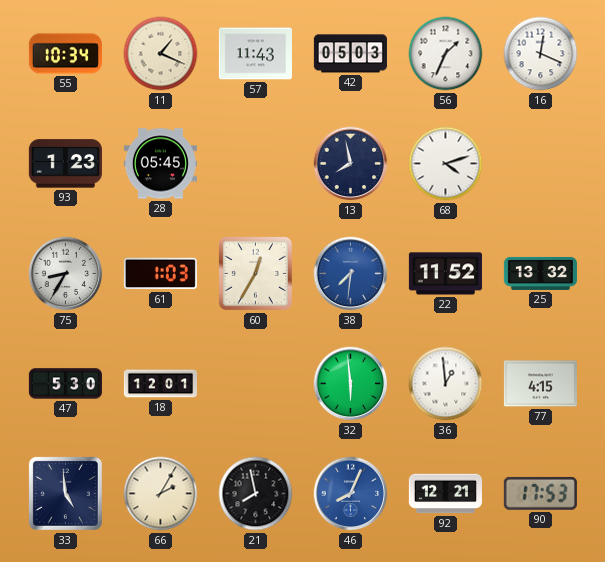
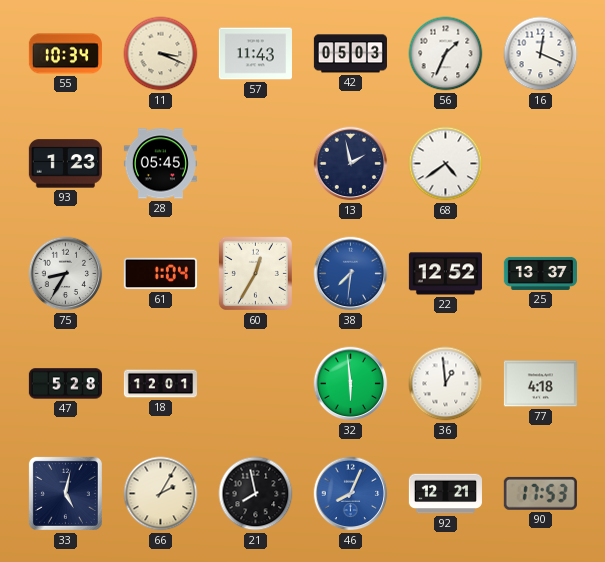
11: 1:19 -> 3:19 (161, 54)
13: 7:58 -> 1:58 (351, 164)
68: 4:12 -> 4:39 (446, 164)
61: 1:03 -> 1:04 (160, 274)
22: 11:52 -> 12:52 (445, 274)
25: 13:32 -> 13:37 (540, 273)
47: 5:30 -> 5:28 (65, 384)
77: 4:15 -> 4:18 (540, 384)
33: 4:59 -> 5:02 (65, 493)
